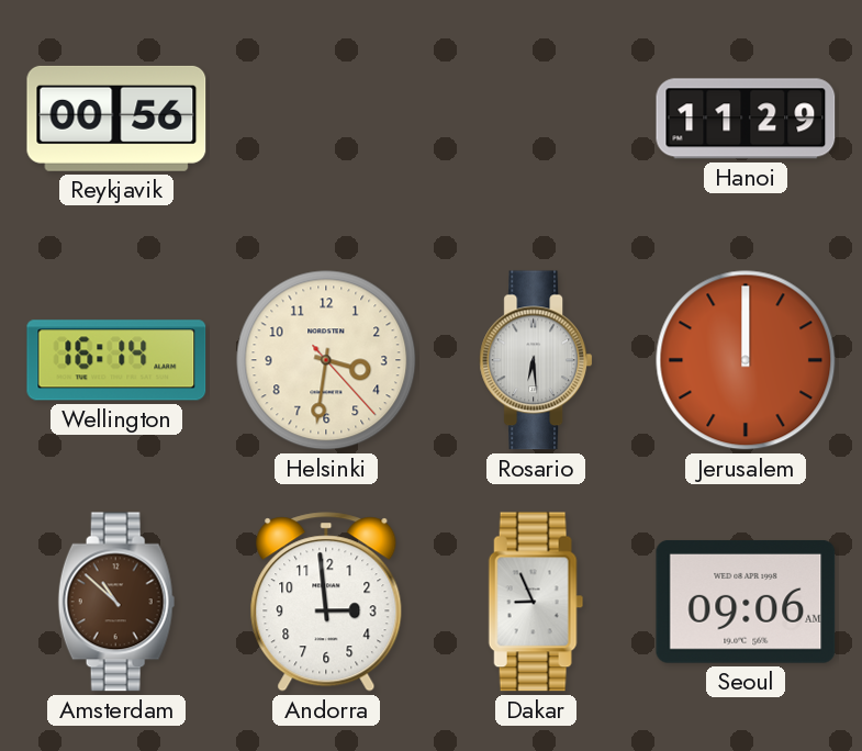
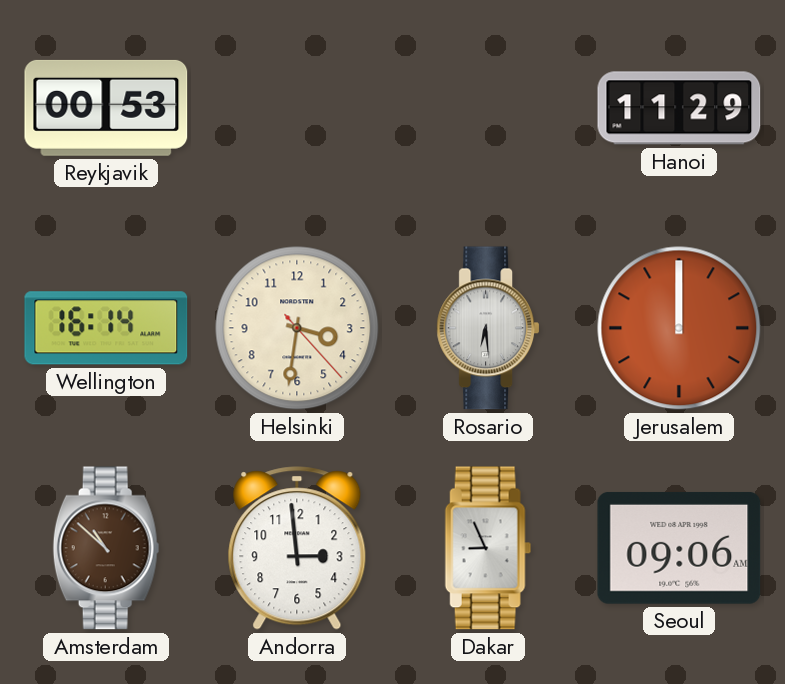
Reykjavik: 00:56 -> 00:53 (106, 108)
